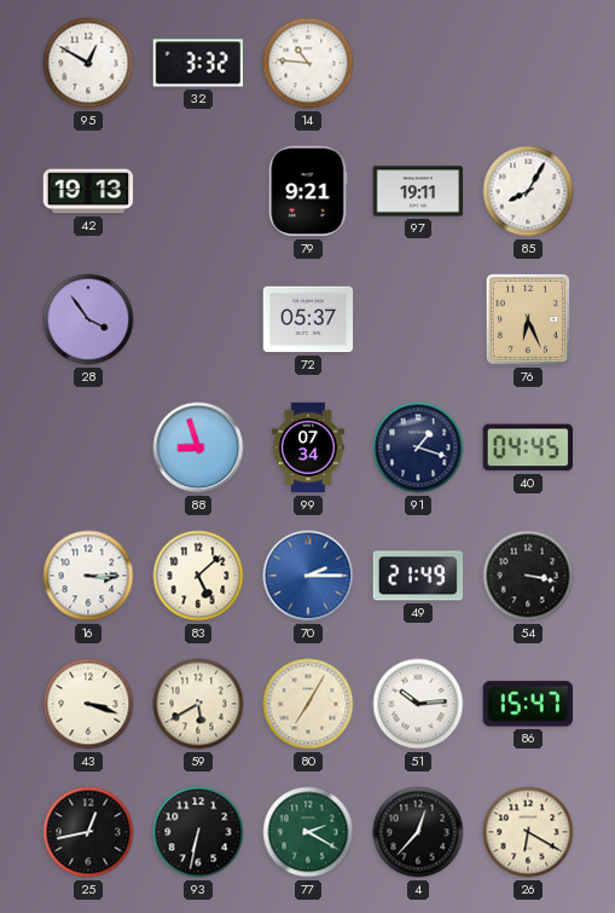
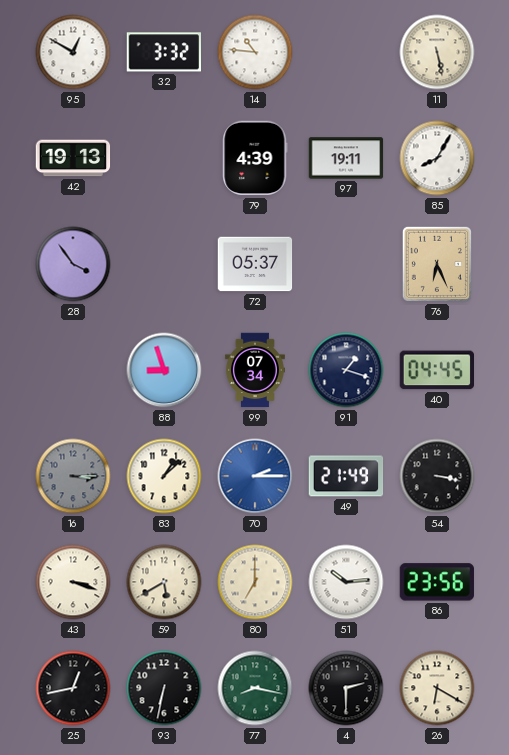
11: none -> 5:28 (437, 52)
79: 9:21 -> 4:39 (255, 158)
16 dial: white -> grey (73, 476)
83: 5:08 -> 1:08 (164, 476)
80: 7:05 -> 7:00 (255, 582)
86: 15:47 -> 23:56 (437, 582)
77: 2:20 -> 8:17 (255, 688)
4: 12:37 -> 2:30 (346, 688)
